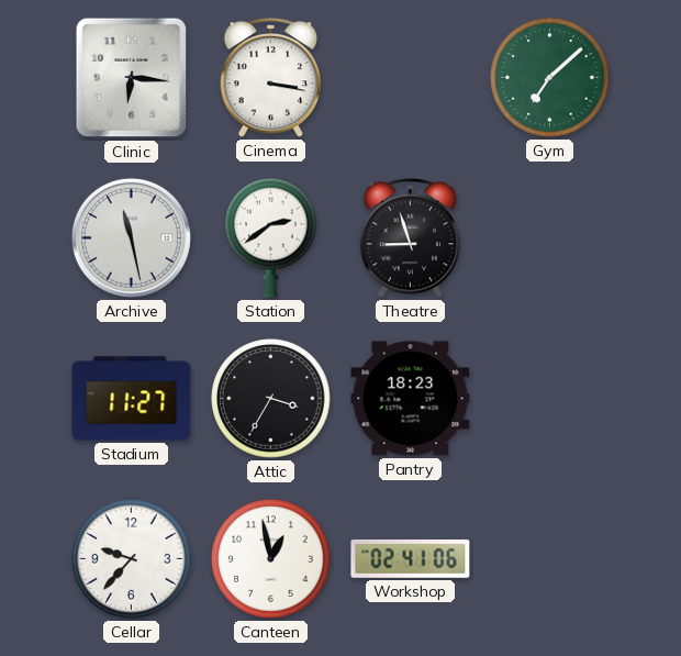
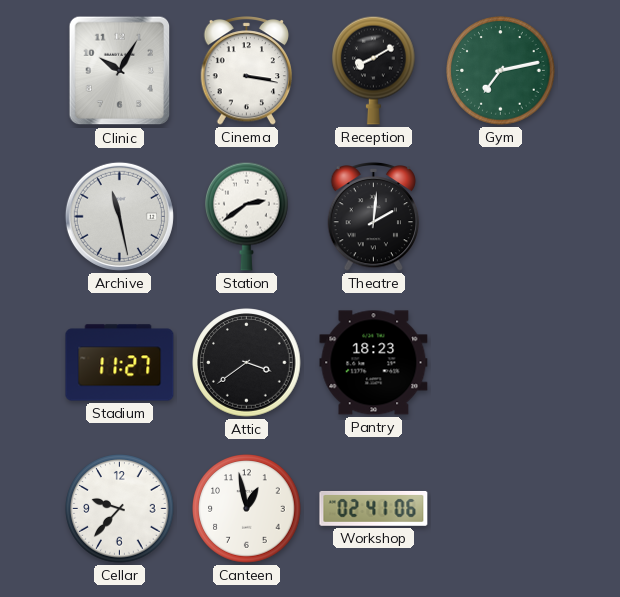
Clinic: 6:16 -> 10:05 (120, 71)
Reception: none -> 8:10 (374, 70)
Gym: 7:08 -> 7:13 (501, 71)
Theatre: 8:57 -> 2:01 (374, 217)
Attic: 3:35 -> 3:39 (247, 363)
